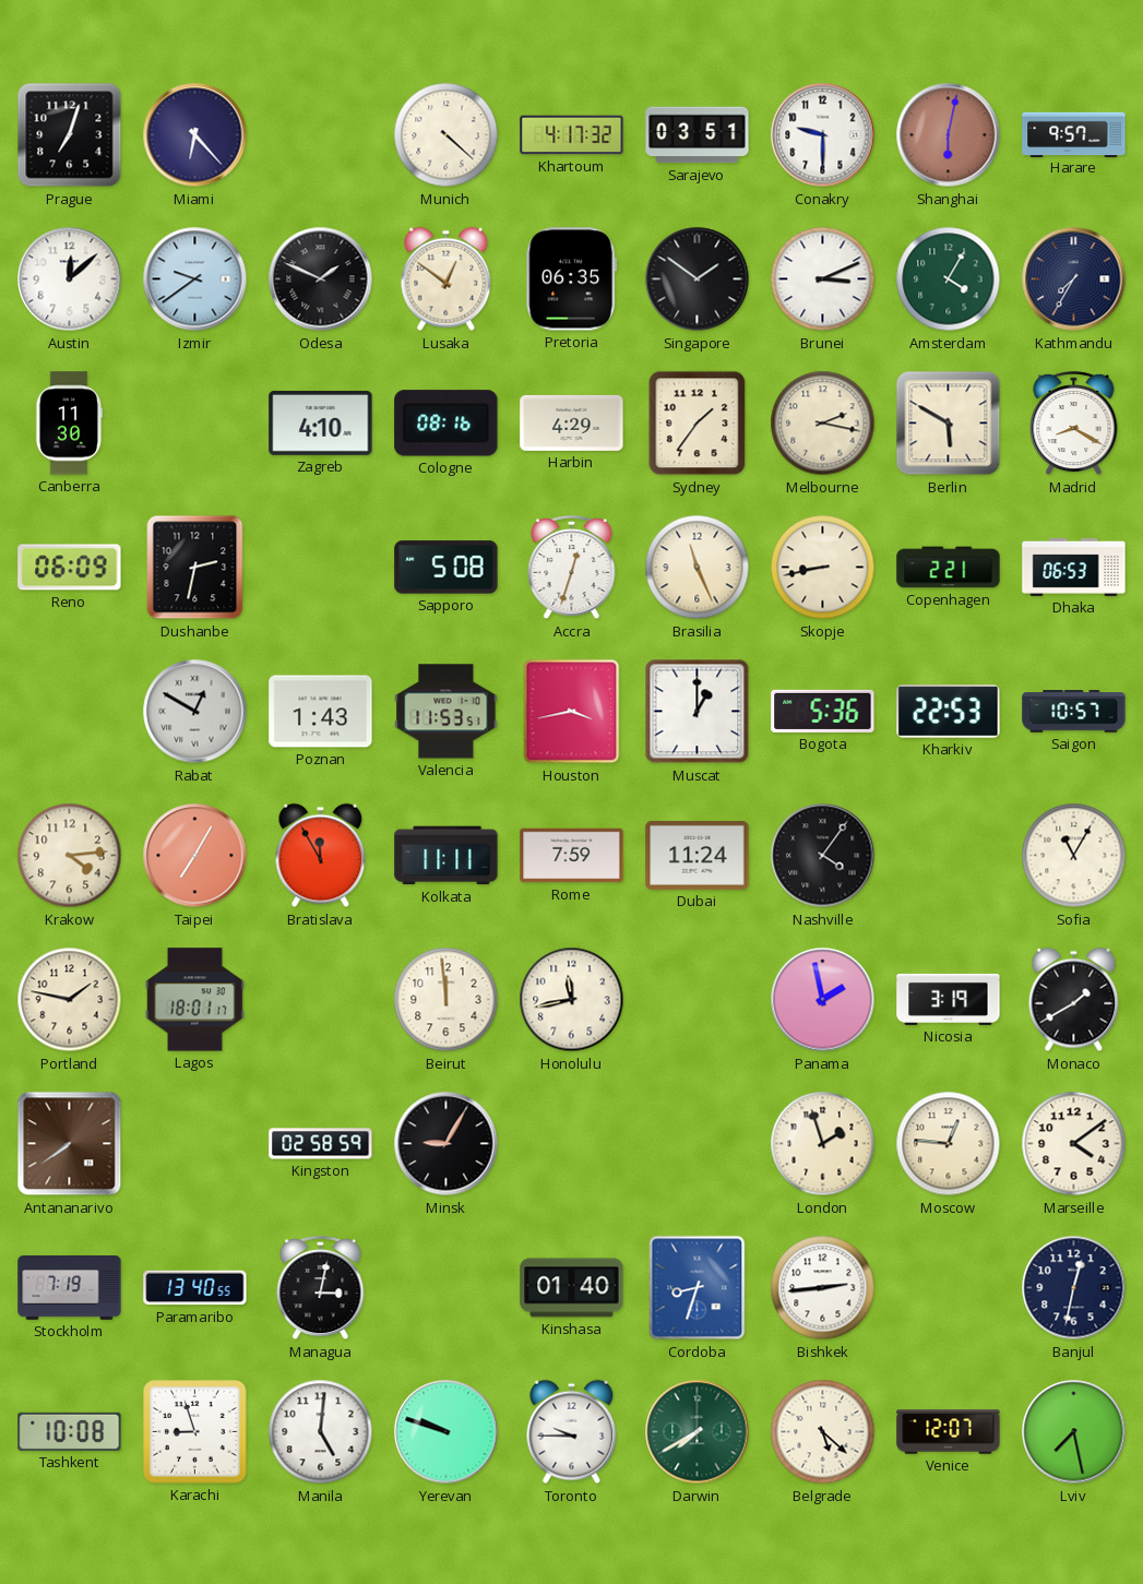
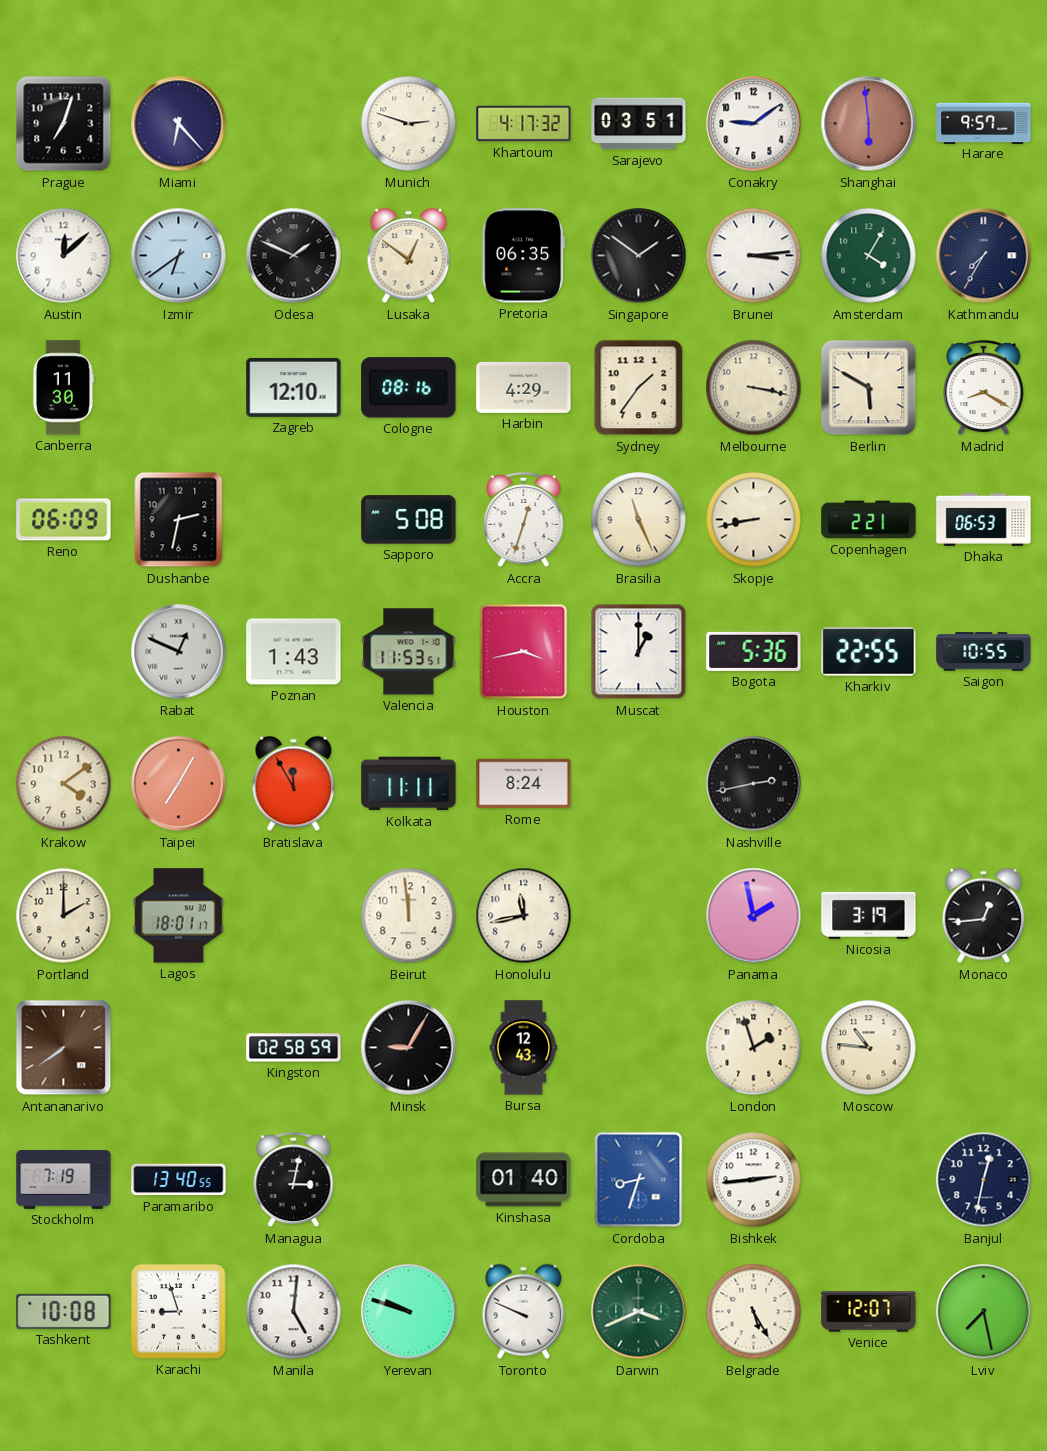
Munich: 4:22 -> 2:48 (409, 124)
Conakry: 9:30 -> 9:09 (754, 124)
Shanghai: 6:02 -> 5:59 (869, 124)
Izmir: 9:39 -> 6:39 (179, 256)
Brunei: 3:11 -> 3:14 (754, 256)
Zagreb: 4:10 -> 12:10 (294, 387)
Melbourne: 2:17 -> 3:17 (754, 388)
Rabat: 12:50 -> 12:49 (179, 652)
Kharkiv: 22:53 -> 22:55 (869, 652)
Saigon: 10:57 -> 10:55 (984, 652)
Krakow: 4:14 -> 4:09 (64, 784)
Rome: 7:59 -> 8:24 (524, 784)
Dubai: 11:24 -> none (698, 855)
Nashville: 4:06 -> 2:43 (754, 784)
Sofia: 11:05 -> none (1074, 856)
Portland: 1:47 -> 2:00 (64, 916)
Monaco: 1:40 -> 12:44 (984, 916)
Bursa: none -> 12:43 (524, 1048)
Moscow: 12:46 -> 10:46 (869, 1048)
Marseille: 4:09 -> none (1074, 1144)
Toronto: 9:45 -> 9:49 (524, 1312)
Darwin: 7:40 -> 3:41 (639, 1312)
Belgrade: 5:22 -> 5:25 (754, 1312)
